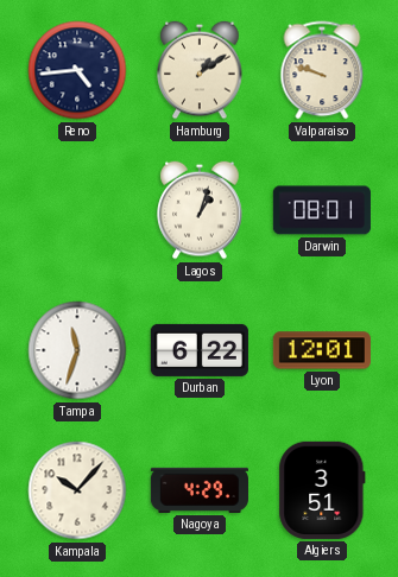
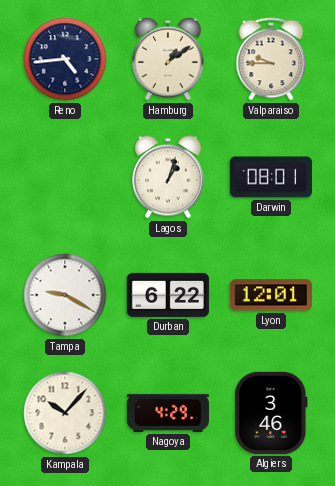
Valparaiso: 9:48 -> 9:45 (271, 59)
Tampa: 11:33 -> 9:20 (65, 295)
Algiers: 3:51 -> 3:46 (271, 413)
